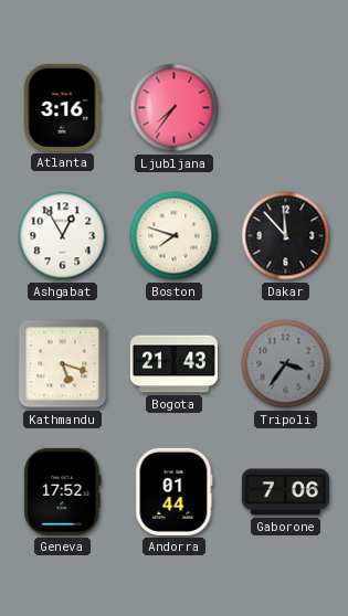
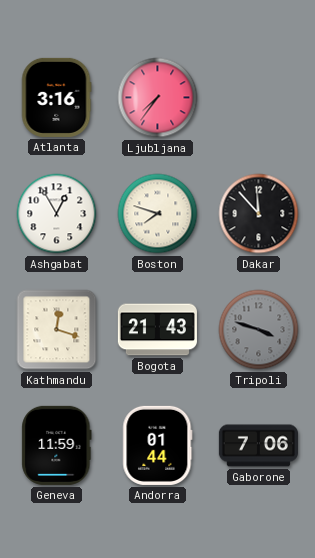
Kathmandu: 5:18 -> 12:18 (57, 330)
Tripoli: 3:36 -> 3:48 (259, 330)
Geneva: 17:52 -> 11:59 (57, 445)
